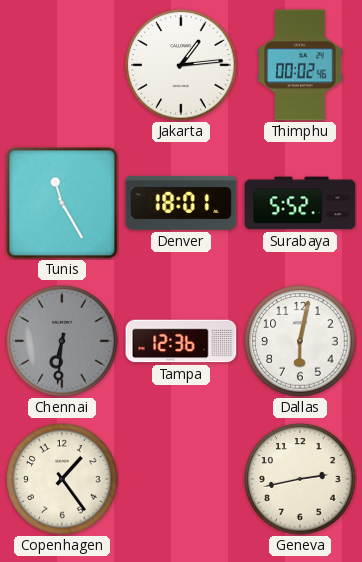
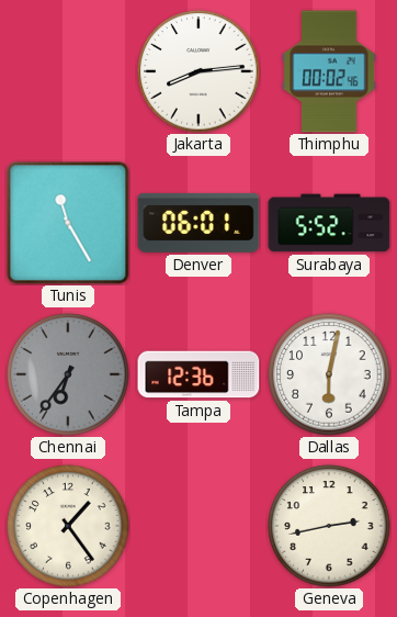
Jakarta: 1:14 -> 8:14 (198, 71)
Denver: 18:01 -> 06:01 (198, 223)
Chennai: 6:31 -> 6:36 (68, 374)
